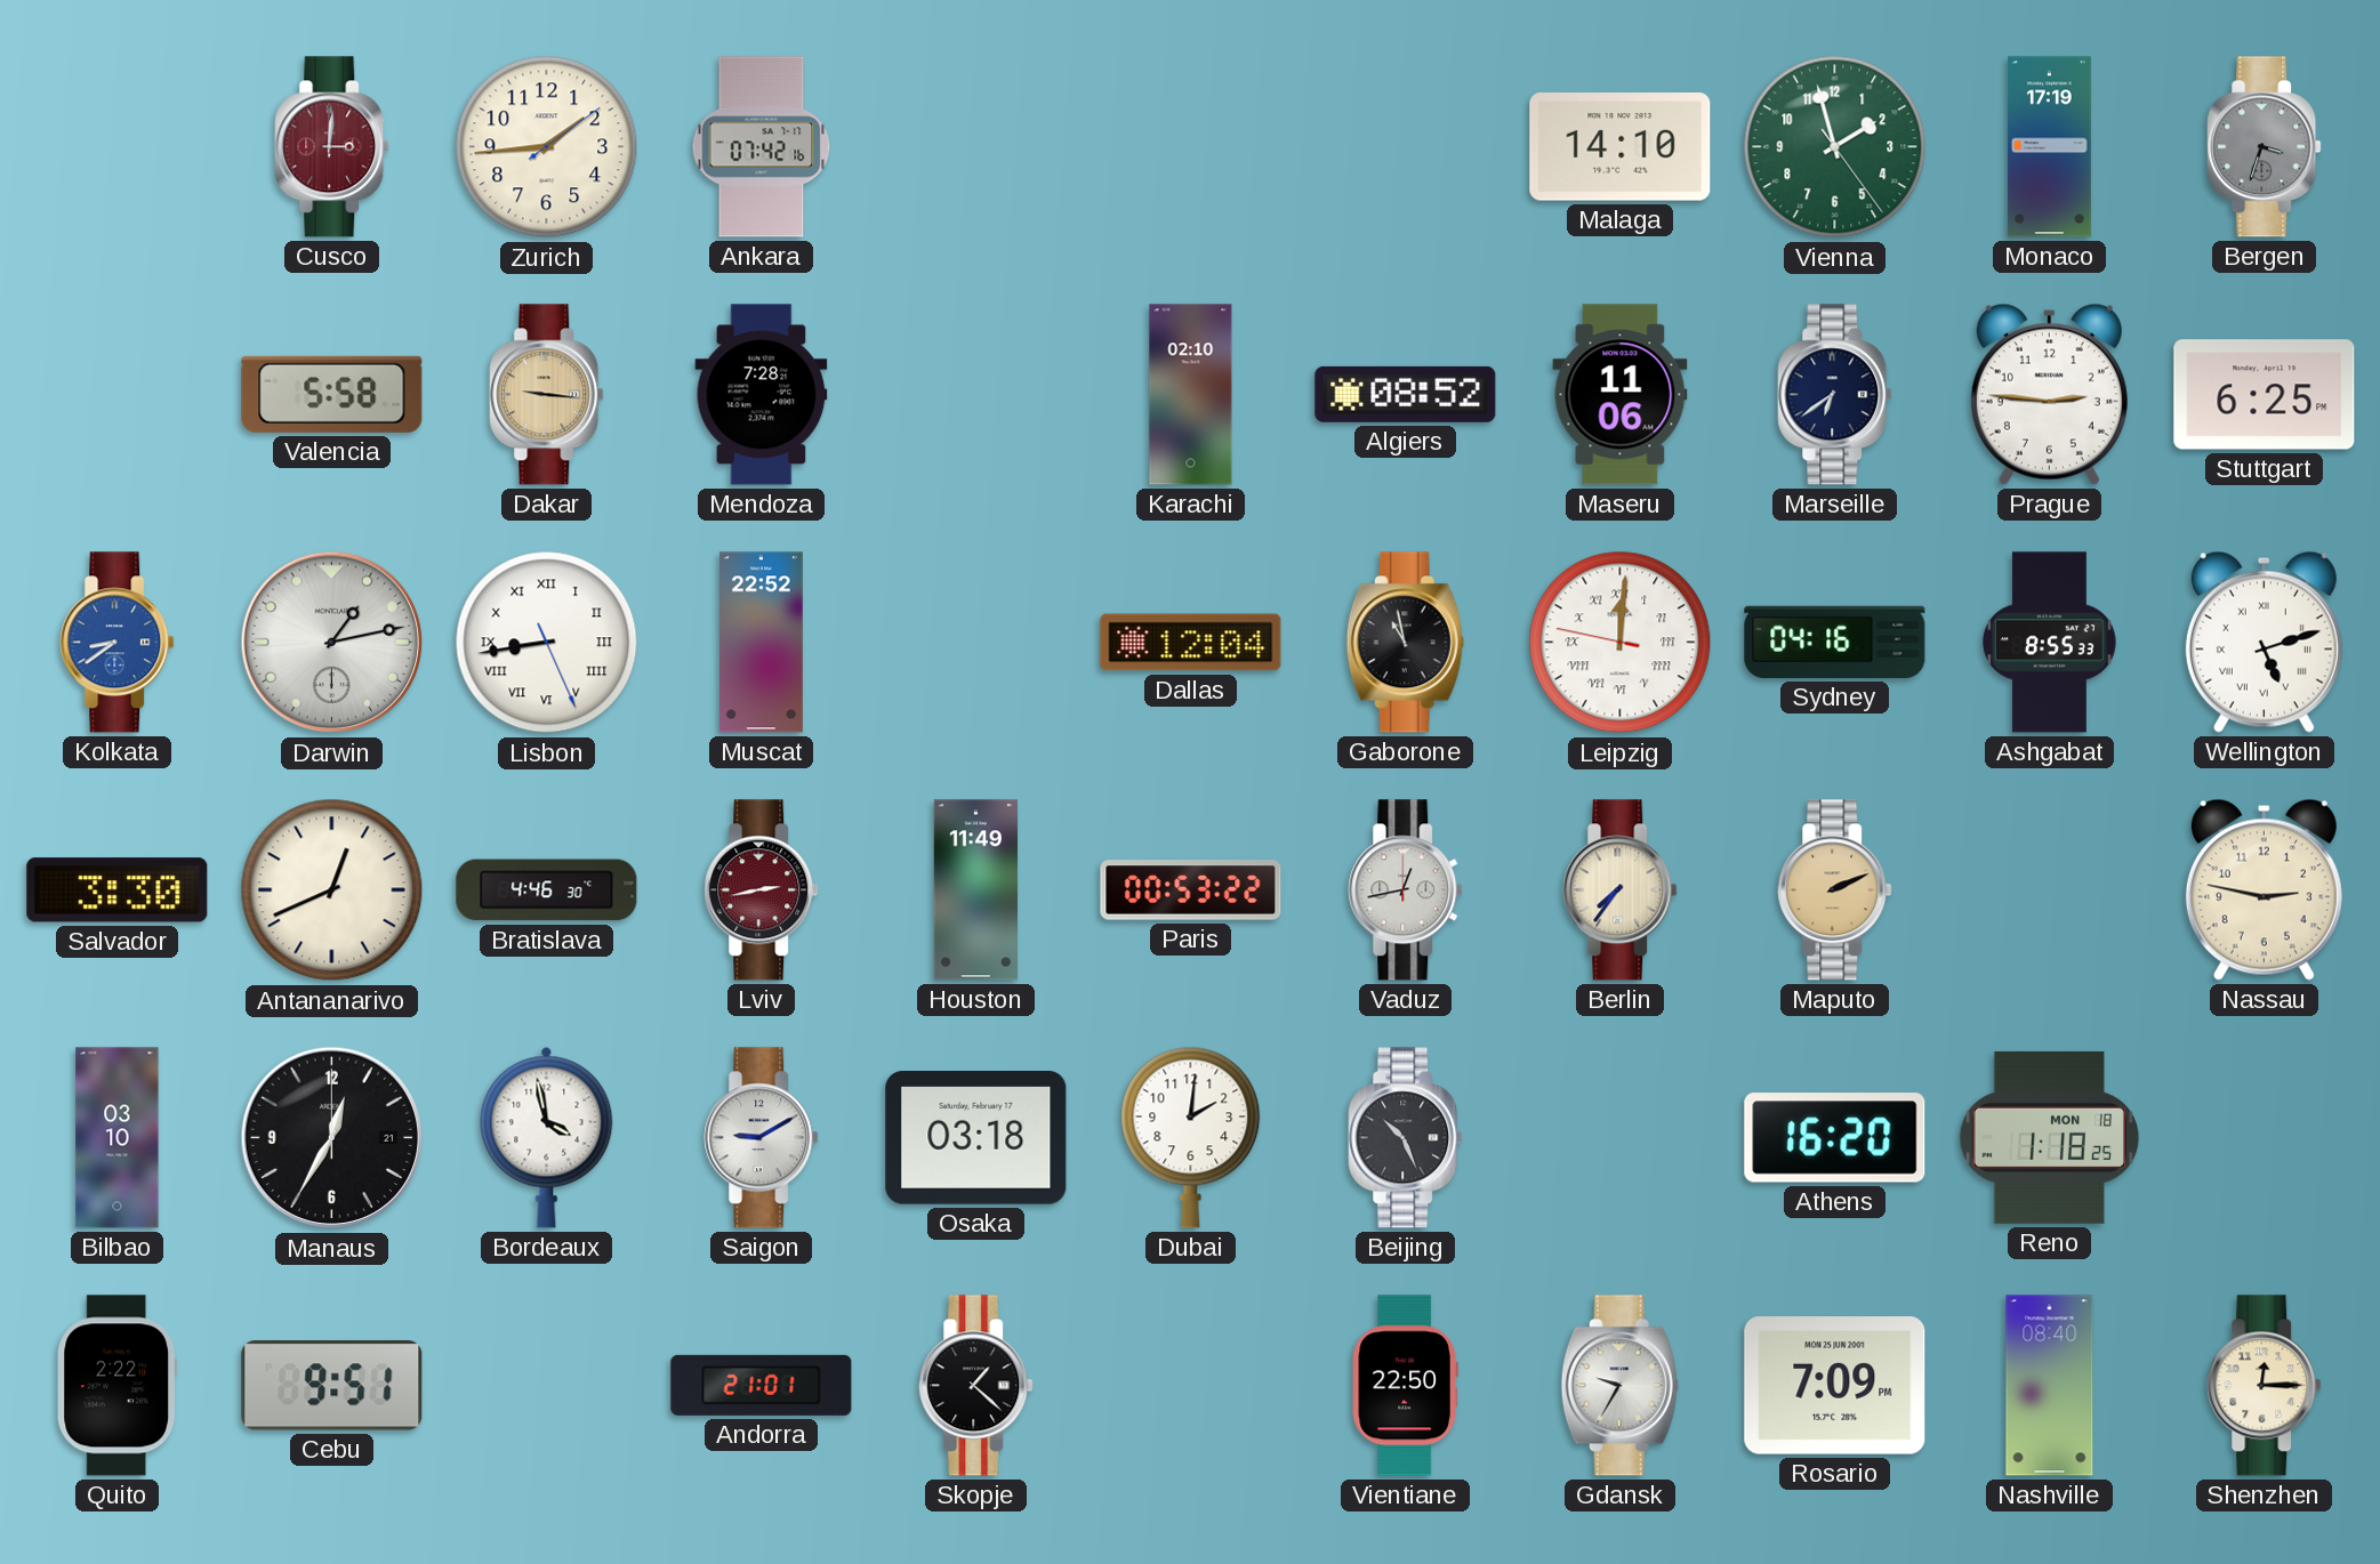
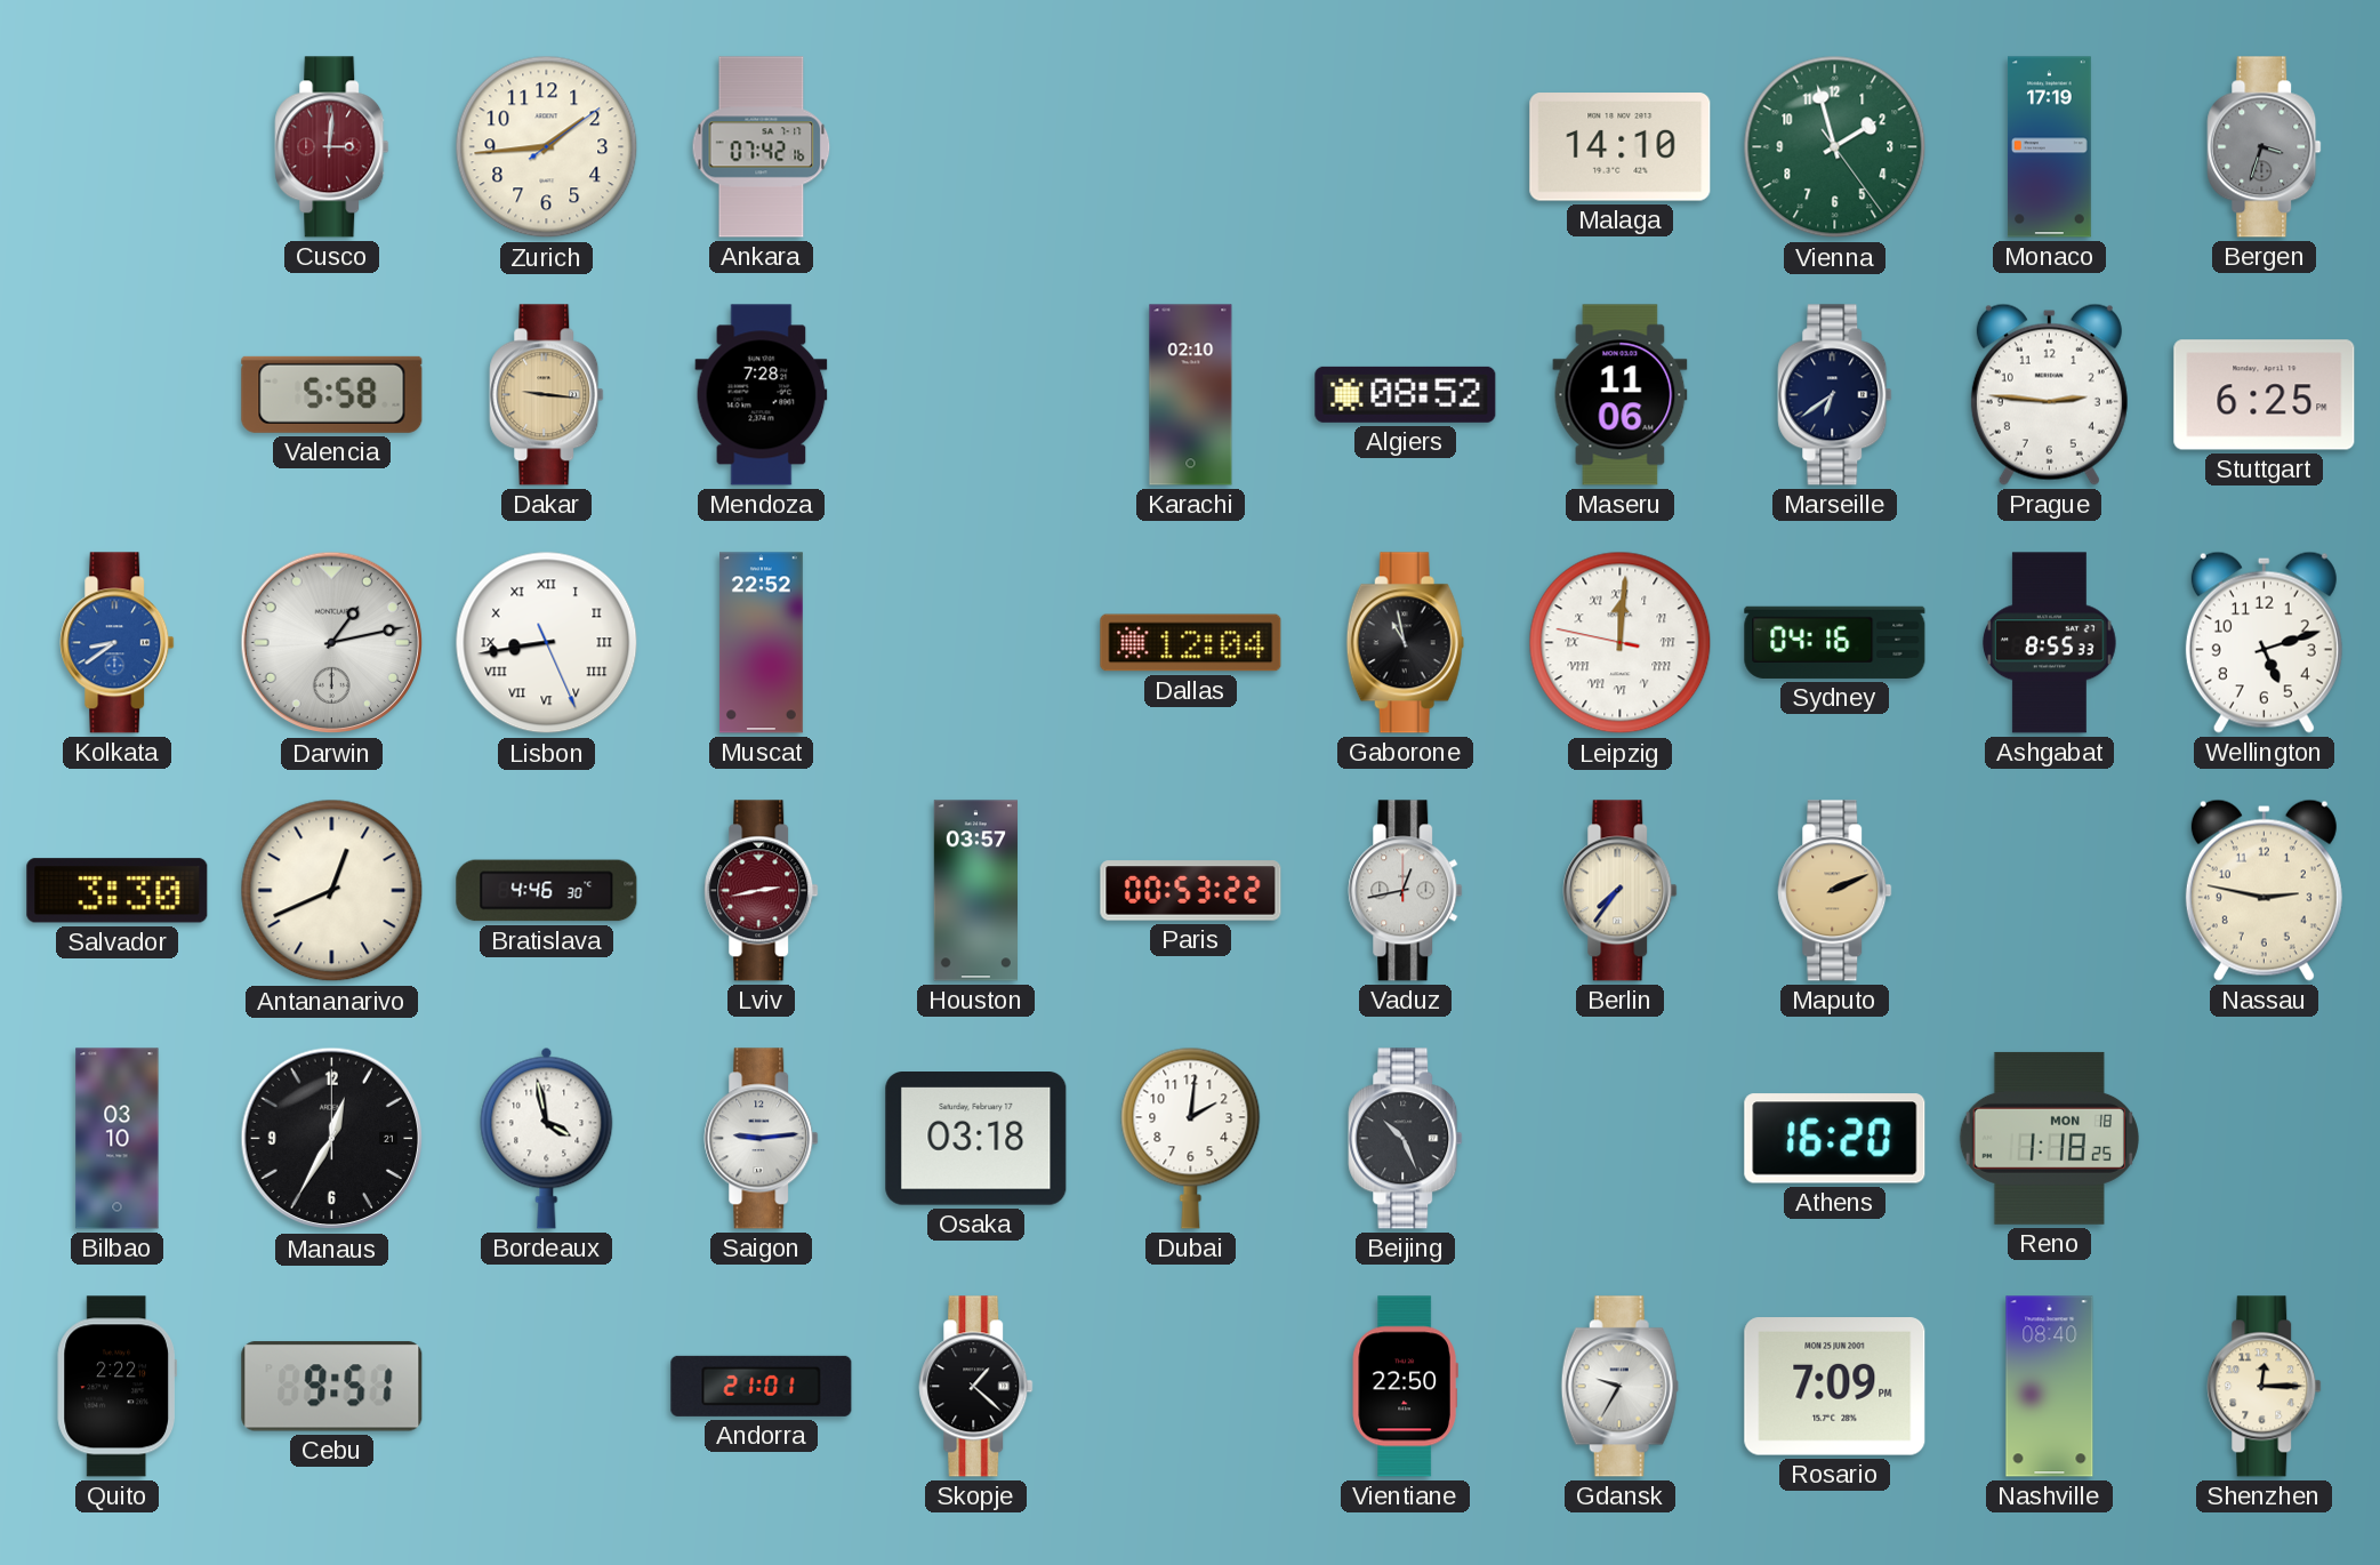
Wellington numerals: Roman -> Arabic (2264, 642)
Houston: 11:49 -> 03:57 (975, 891)
Saigon: 9:10 -> 9:14 (762, 1139)
